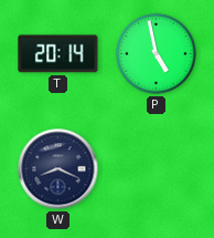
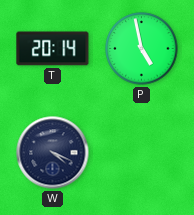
W: 8:19 -> 4:19 (53, 153)
